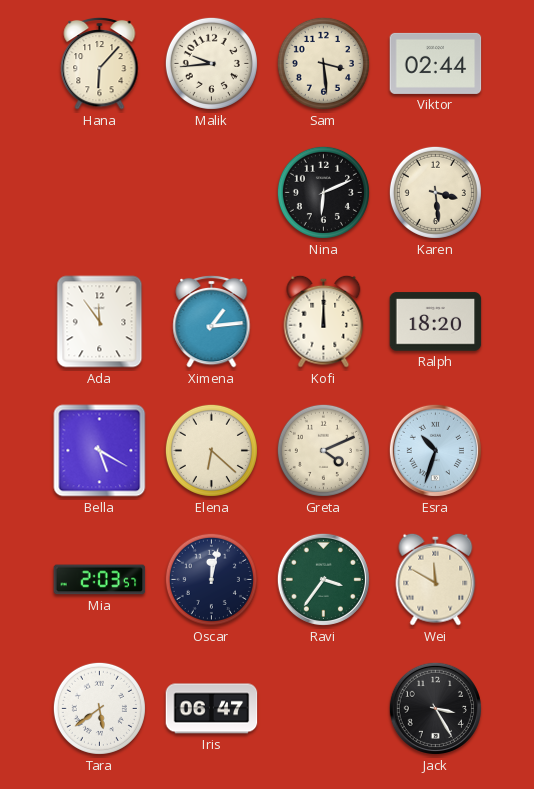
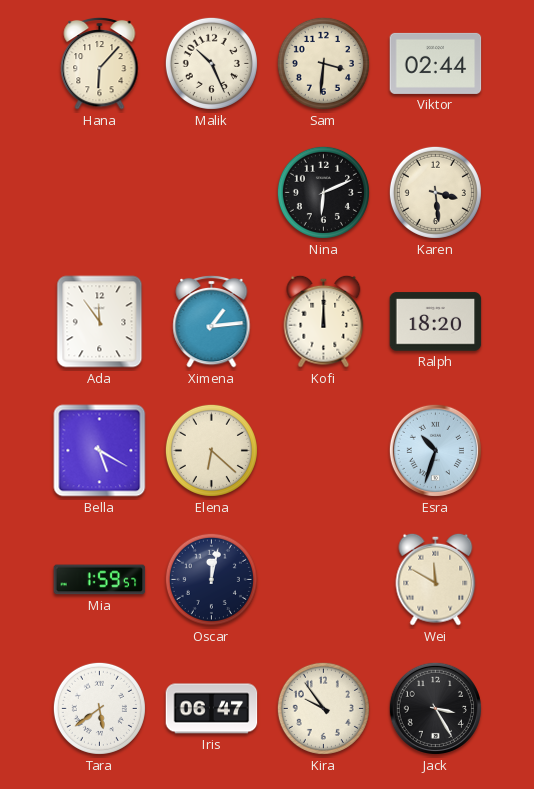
Malik: 9:44 -> 10:26 (211, 63)
Sam: 3:29 -> 3:31 (323, 63)
Greta: 4:11 -> none (323, 450)
Mia: 2:03 -> 1:59 (100, 580)
Ravi: 3:36 -> none (323, 579)
Kira: none -> 9:54 (323, 708)
